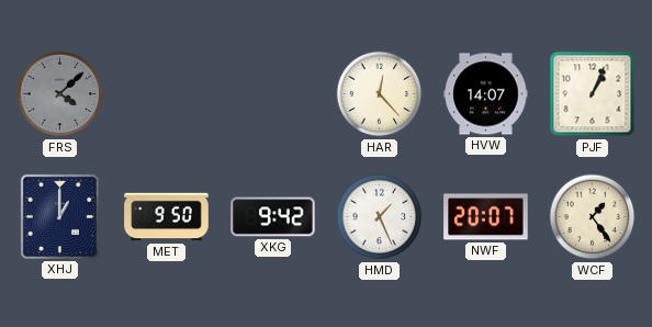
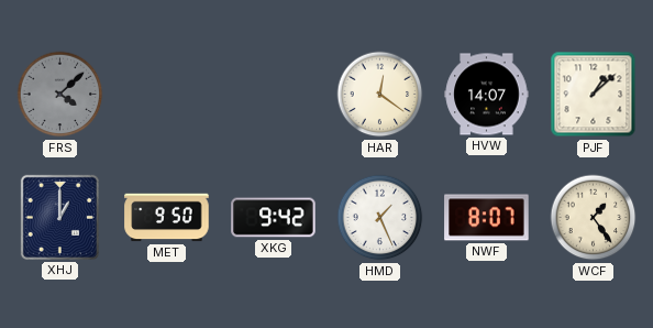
HAR: 12:23 -> 12:21 (380, 95)
PJF: 1:04 -> 1:08 (594, 95)
NWF: 20:07 -> 8:07 (487, 218)
